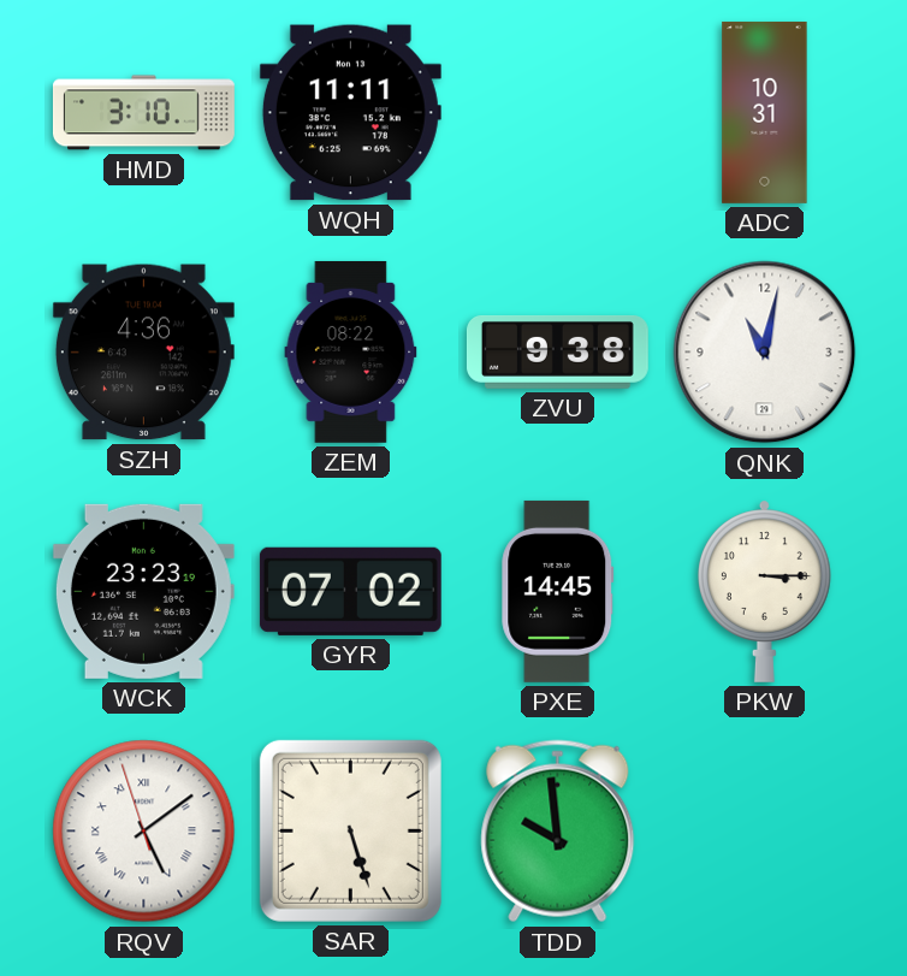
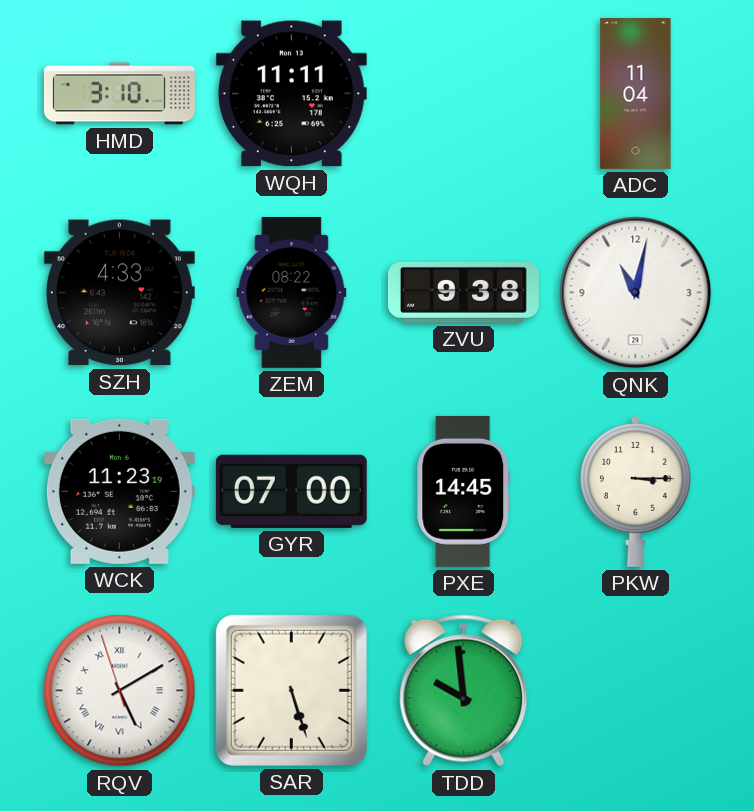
ADC: 10:31 -> 11:04 (636, 93)
SZH: 4:36 -> 4:33 (119, 293)
WCK: 23:23 -> 11:23 (119, 491)
GYR: 07:02 -> 07:00 (291, 491)
RQV: 5:08 -> 5:09 (120, 691)
